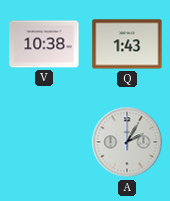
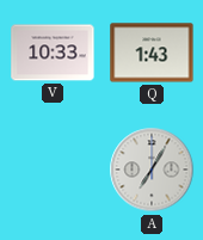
V: 10:38 -> 10:33 (53, 53)
A: 2:05 -> 7:05 (152, 170)
